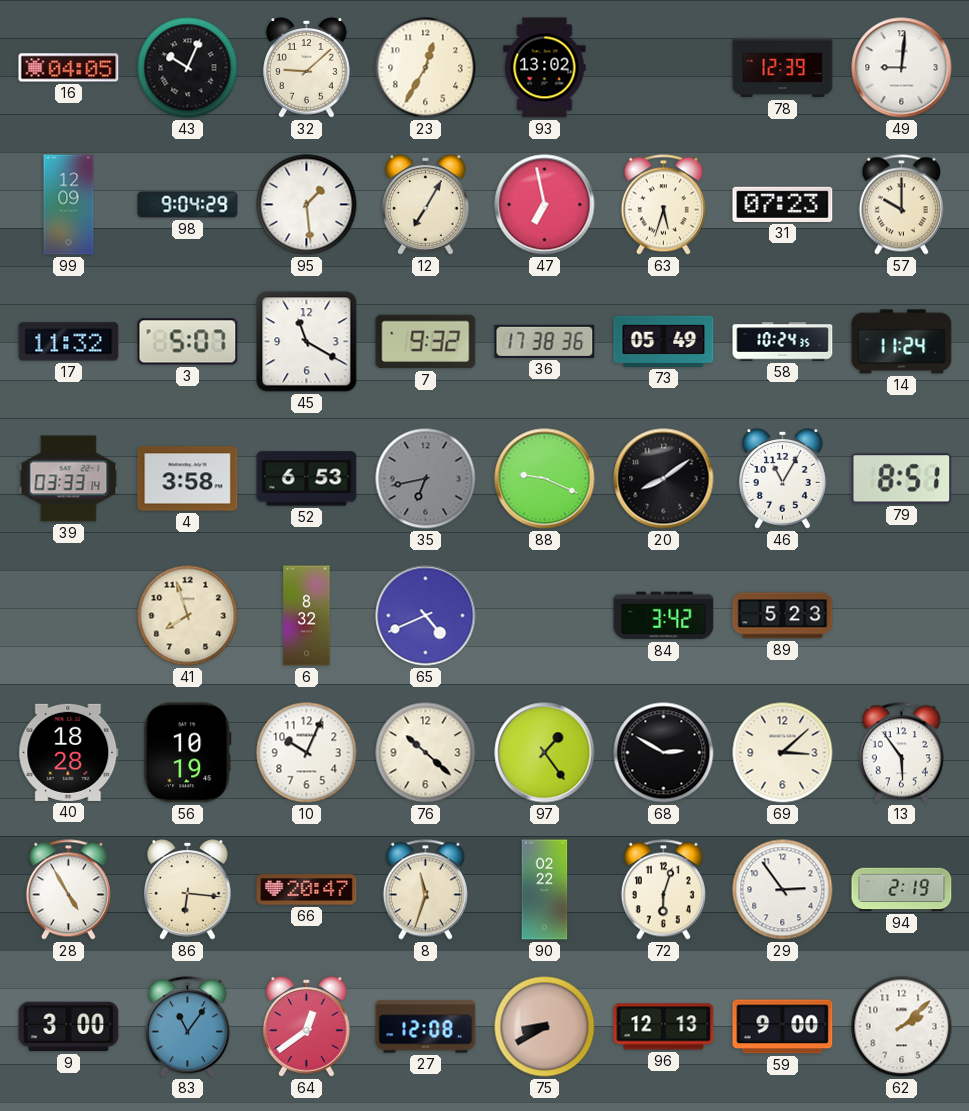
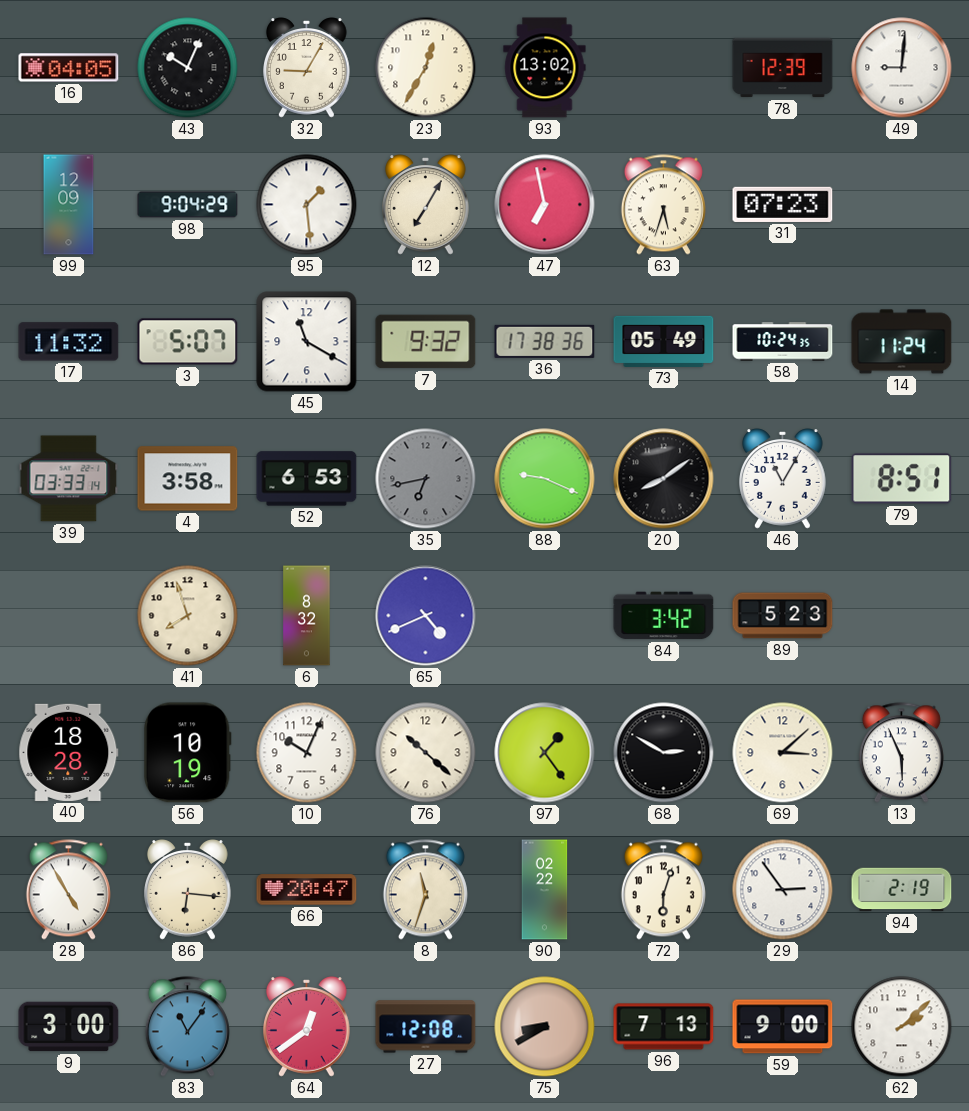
32: 9:08 -> 9:05 (307, 68)
57: 10:00 -> none (901, 205)
13: 5:54 -> 5:56 (901, 753)
96: 12:13 -> 7:13 (664, 1027)
